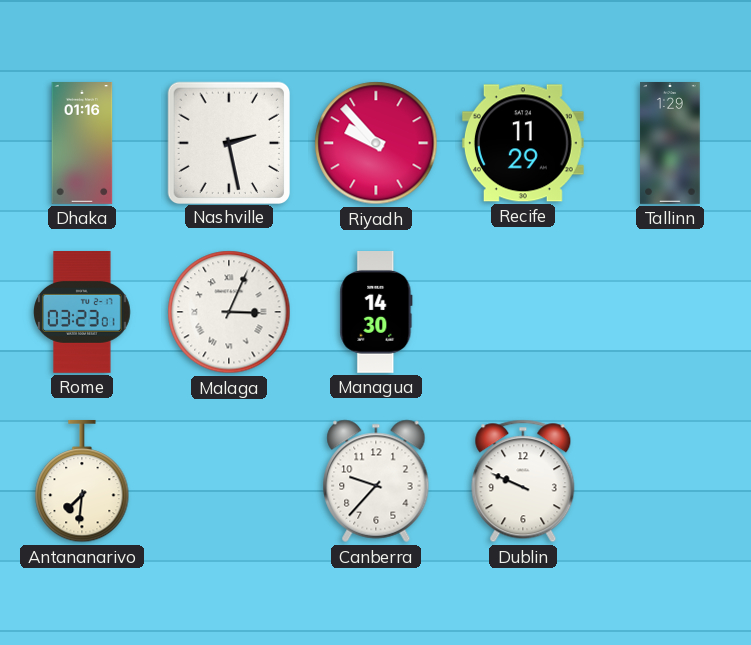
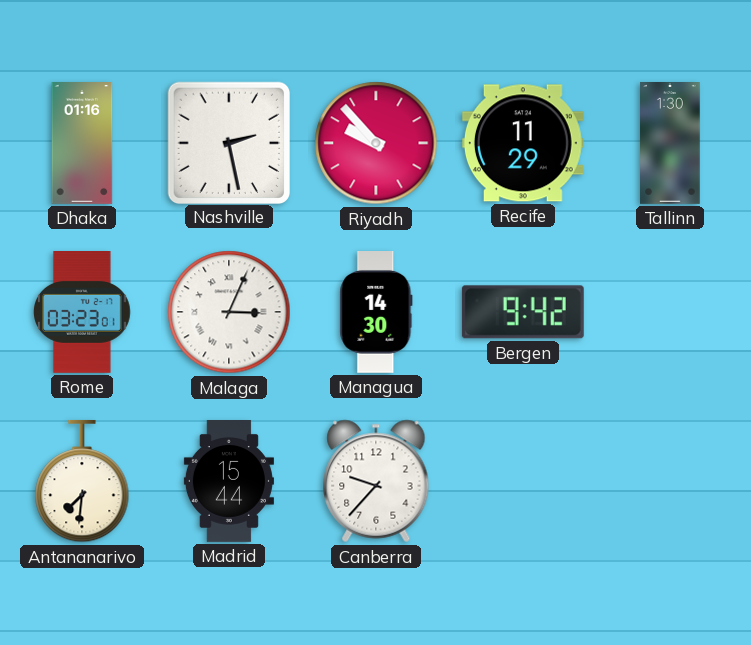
Tallinn: 1:29 -> 1:30 (670, 144)
Bergen: none -> 9:42 (523, 312)
Madrid: none -> 15:44 (229, 482)
Dublin: 9:49 -> none (523, 481)
